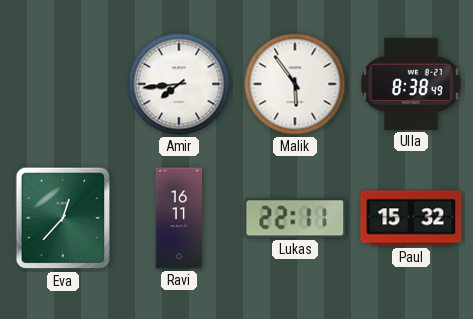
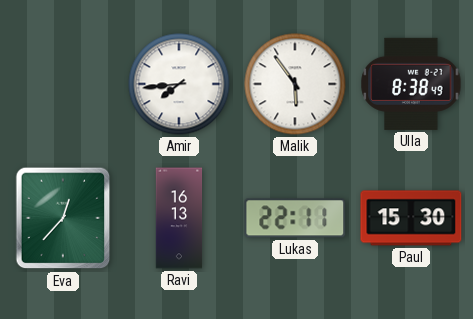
Ravi: 16:11 -> 16:13 (179, 218)
Paul: 15:32 -> 15:30 (411, 218)
